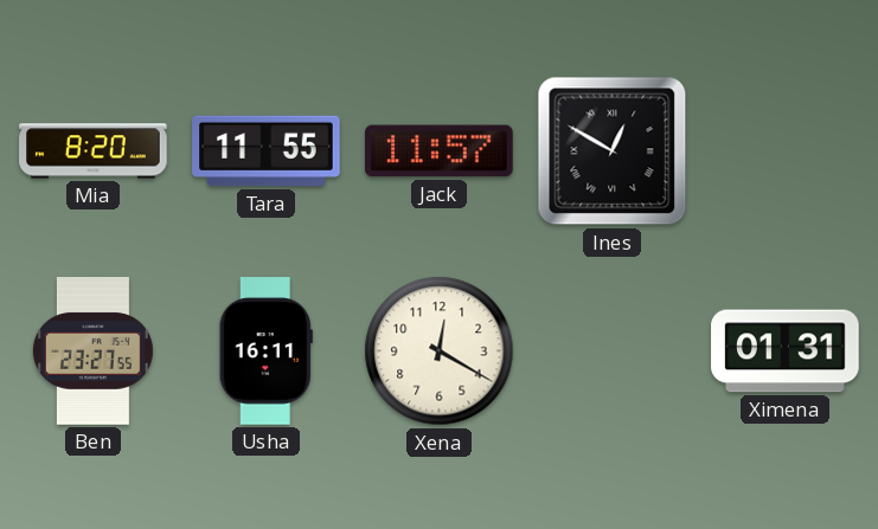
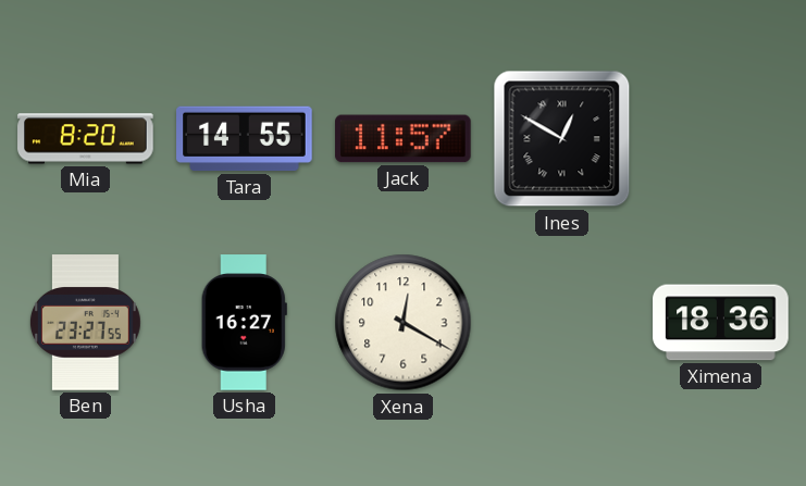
Tara: 11:55 -> 14:55 (245, 139)
Usha: 16:11 -> 16:27 (244, 323)
Ximena: 01:31 -> 18:36 (721, 323)
